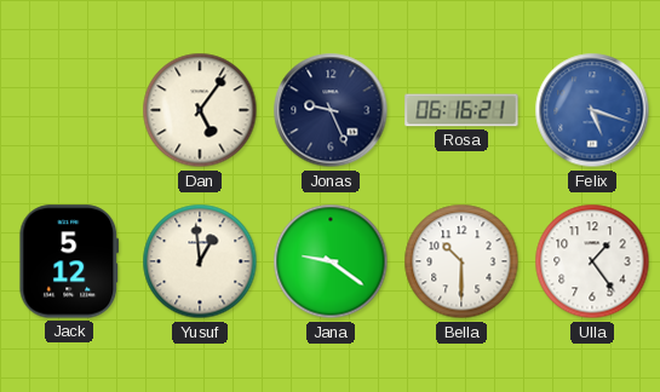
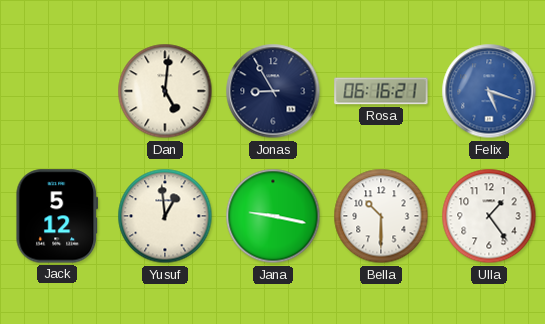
Dan: 5:06 -> 5:01 (165, 91)
Jonas: 9:26 -> 8:55 (273, 91)
Jana: 9:21 -> 9:17 (273, 216)
